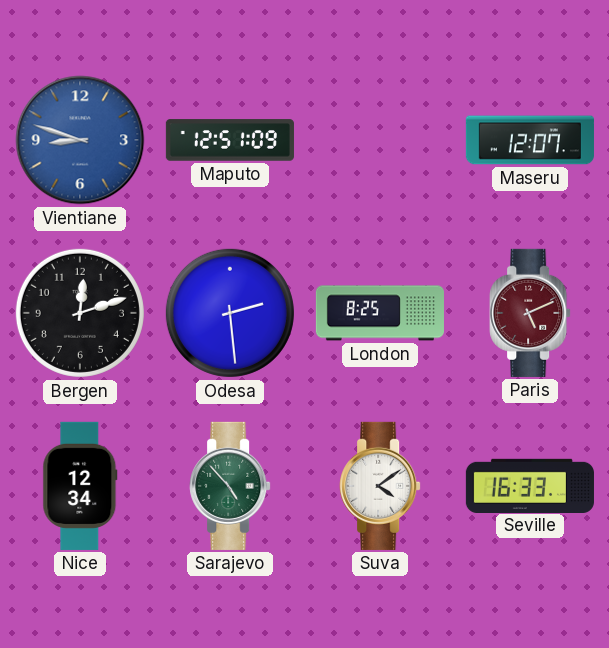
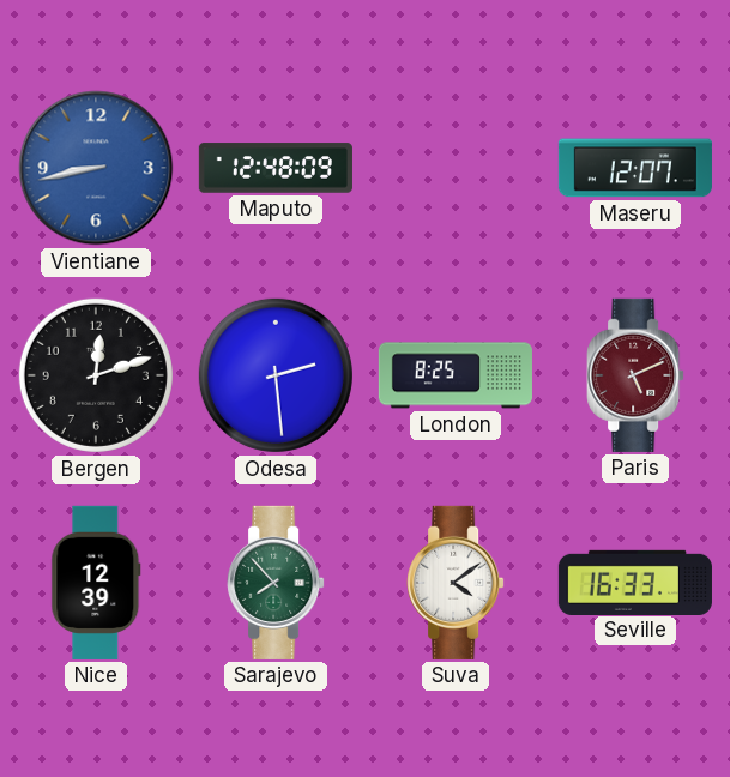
Vientiane: 8:48 -> 8:43 (96, 168)
Maputo: 12:51 -> 12:48 (276, 168)
Nice: 12:34 -> 12:39 (96, 583)
Sarajevo: 4:53 -> 7:53 (276, 583)
